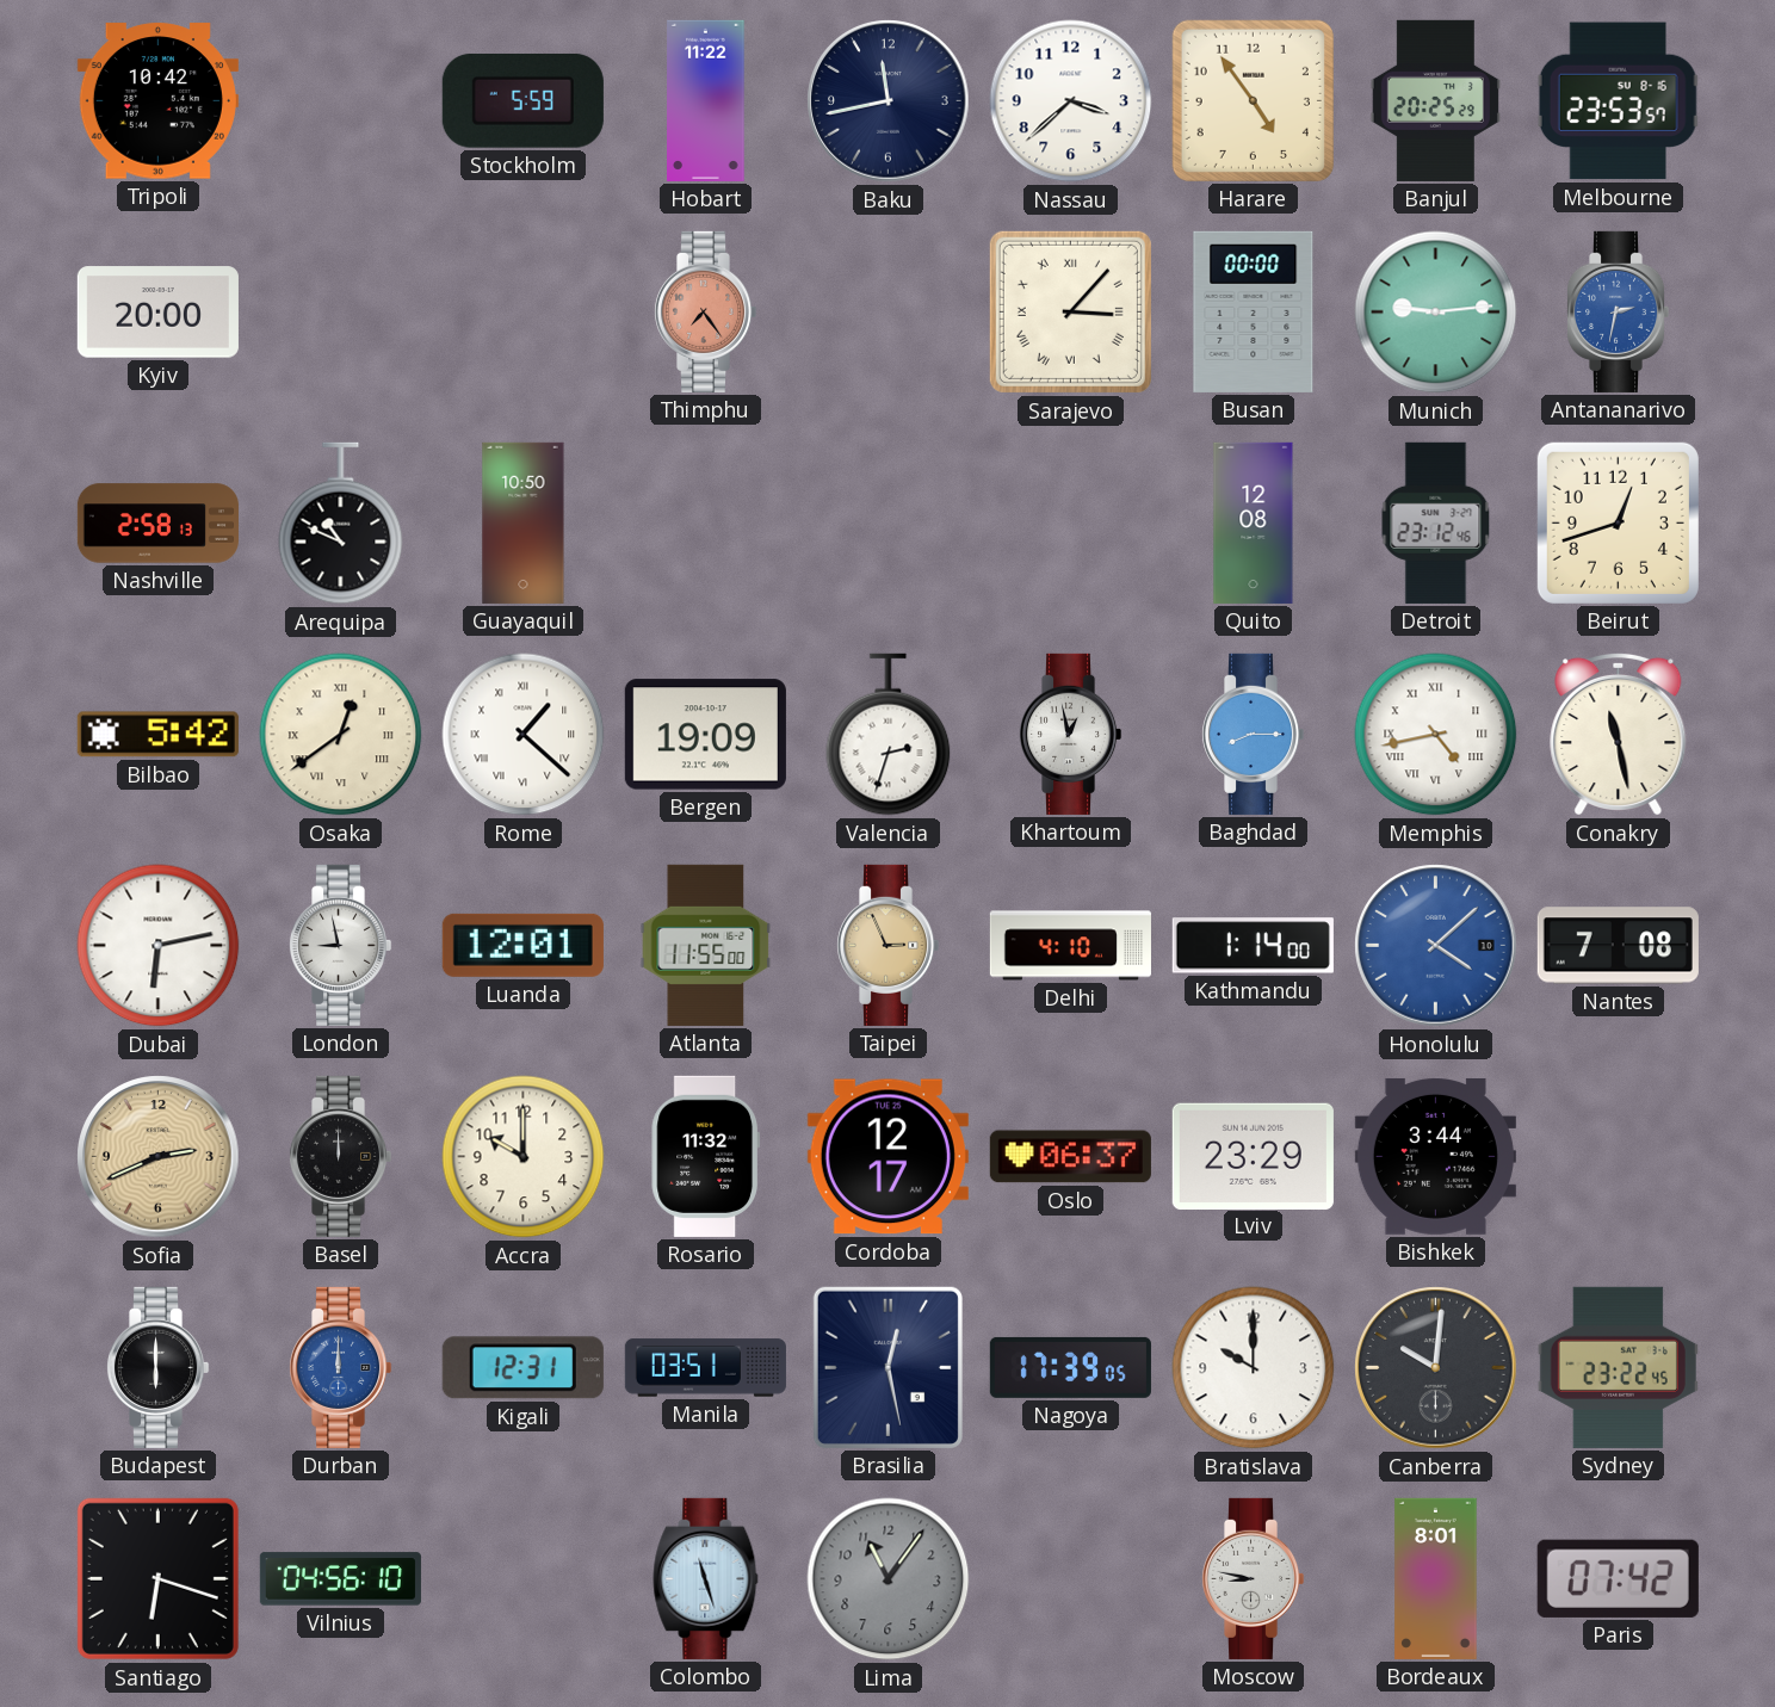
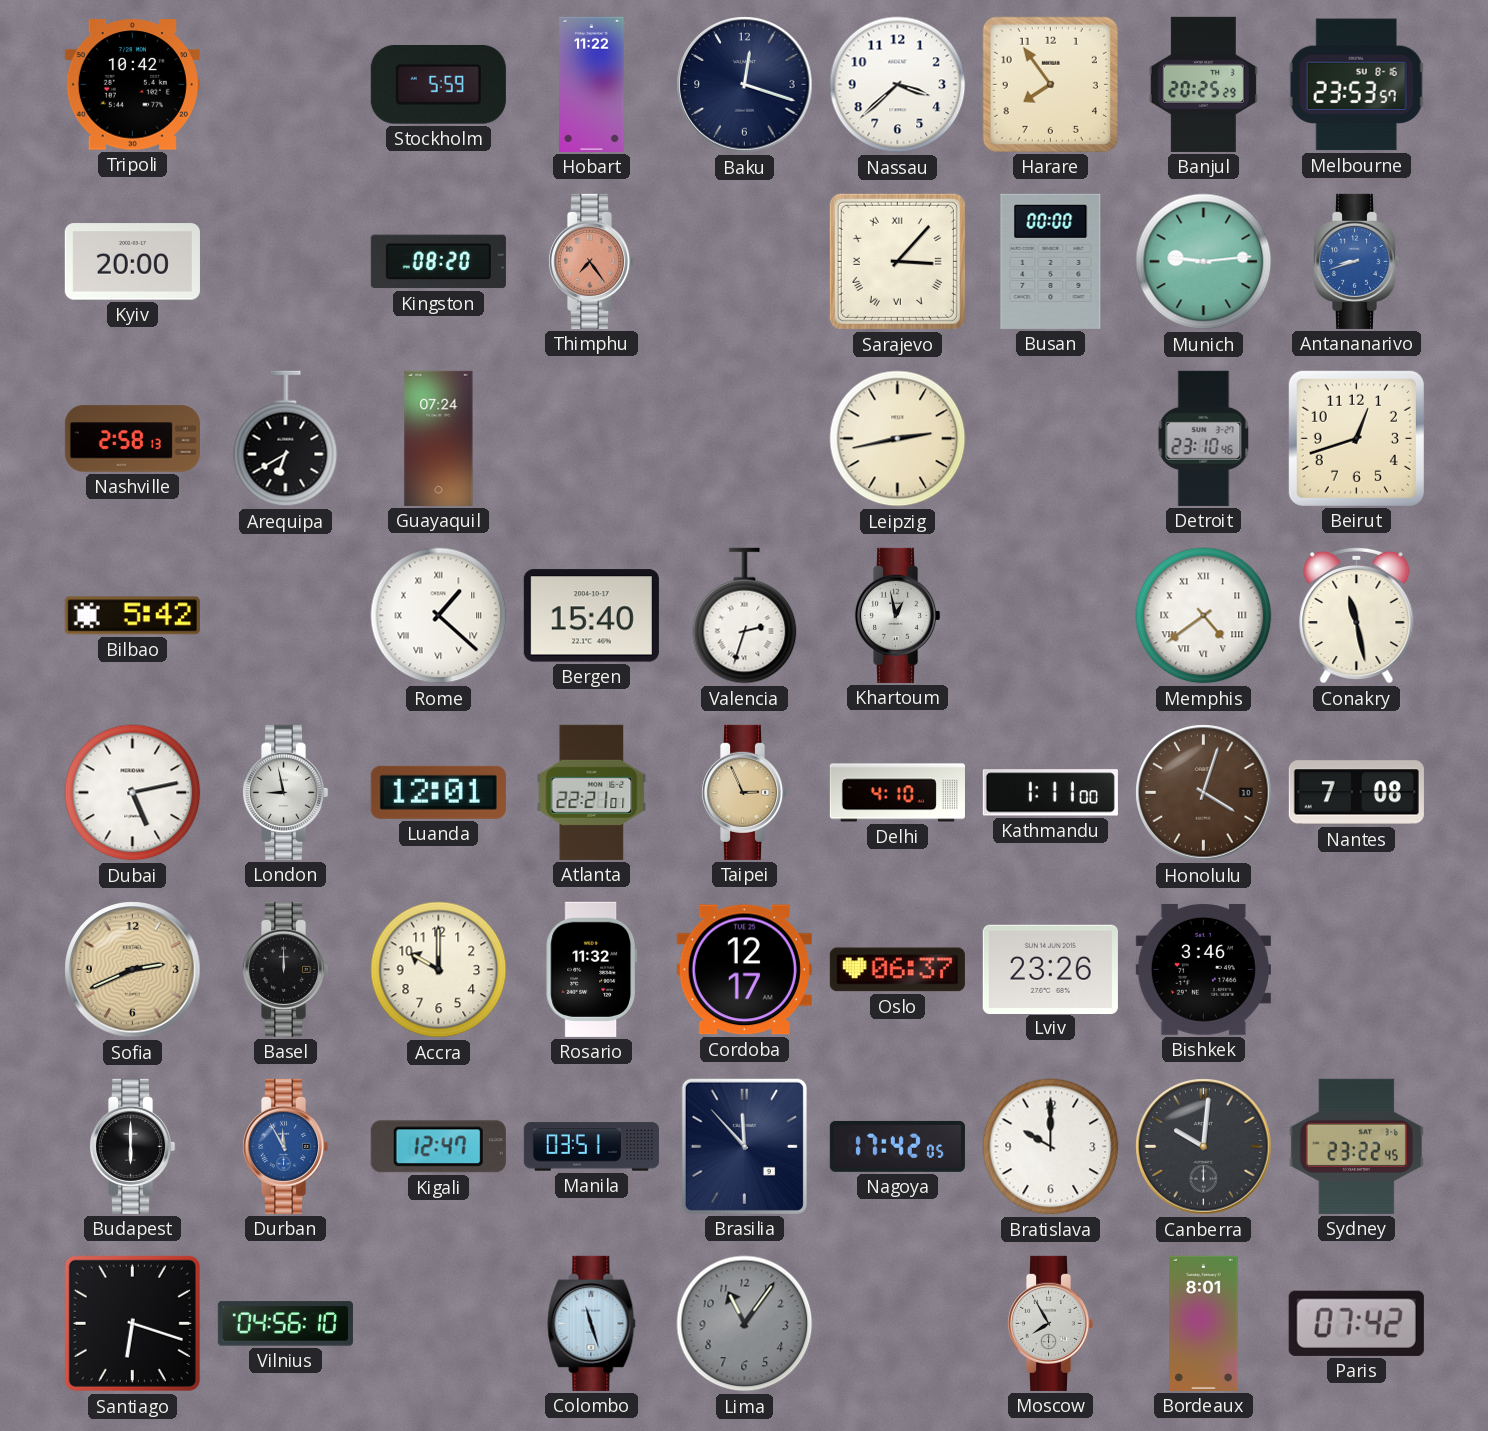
Baku: 11:43 -> 12:18 (745, 85)
Harare: 4:54 -> 7:54 (1050, 84)
Kingston: none -> 08:20 (438, 262)
Antananarivo: 2:32 -> 8:42 (1356, 261)
Arequipa: 10:49 -> 6:40 (286, 439)
Guayaquil: 10:50 -> 07:24 (439, 438)
Leipzig: none -> 2:43 (898, 439)
Quito: 12:08 -> none (1254, 522)
Detroit: 23:12 -> 23:10 (1204, 438)
Osaka: 12:39 -> none (341, 735)
Bergen: 19:09 -> 15:40 (591, 616)
Baghdad: 8:15 -> none (1253, 734)
Memphis: 4:43 -> 4:39 (1204, 616)
Dubai: 6:13 -> 5:13 (133, 793)
Atlanta: 11:55 -> 22:21 (592, 792)
Kathmandu: 1:14 -> 1:11 (1050, 793)
Honolulu: 4:08 -> 4:03 (1204, 793)
Honolulu dial: blue -> brown (1204, 793)
Lviv: 23:29 -> 23:26 (1050, 969)
Bishkek: 3:44 -> 3:46 (1203, 969)
Durban: 12:00 -> 11:55 (285, 1146)
Kigali: 12:31 -> 12:47 (438, 1147)
Brasilia: 12:28 -> 11:53 (744, 1146)
Nagoya: 17:39 -> 17:42 (897, 1146)
Moscow: 8:47 -> 7:55 (1050, 1323)
